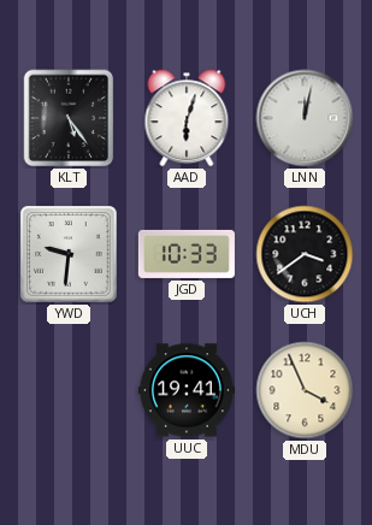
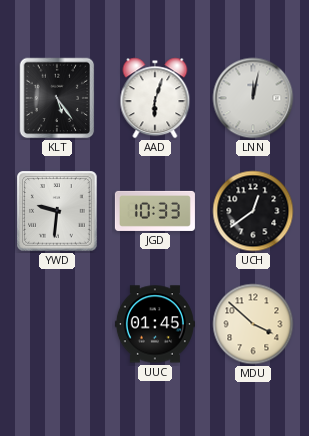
UCH: 3:39 -> 12:39 (253, 211)
UUC: 19:41 -> 01:45 (155, 324)
MDU: 3:56 -> 3:52 (253, 324)
